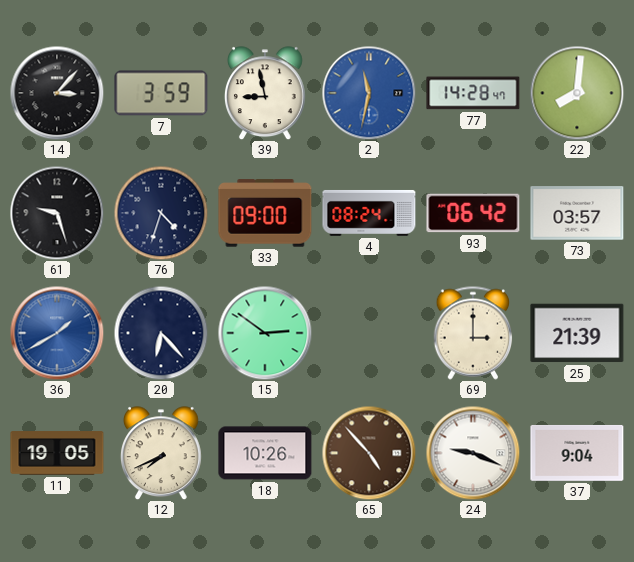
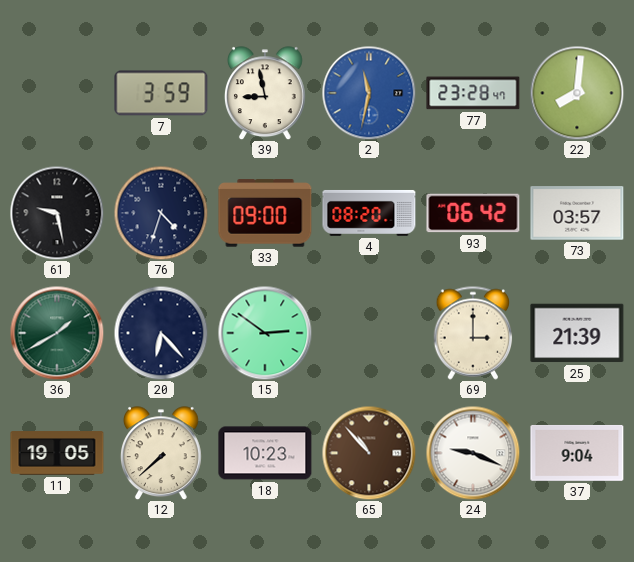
14: 3:07 -> none (57, 93)
77: 14:28 -> 23:28 (473, 93)
61: 9:27 -> 9:28 (57, 213)
4: 08:24 -> 08:20 (369, 213)
36 dial: blue -> green (57, 333)
12: 7:41 -> 7:38 (161, 453)
18: 10:26 -> 10:23 (265, 453)
65: 4:53 -> 10:53 (369, 453)
